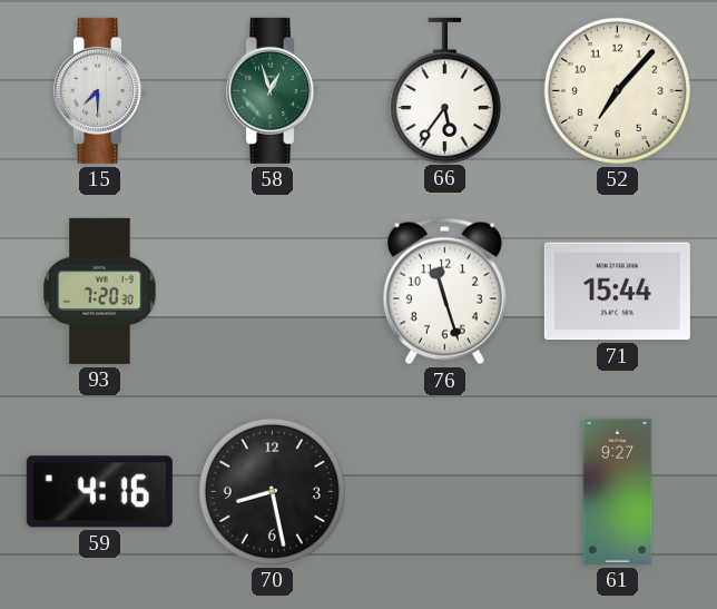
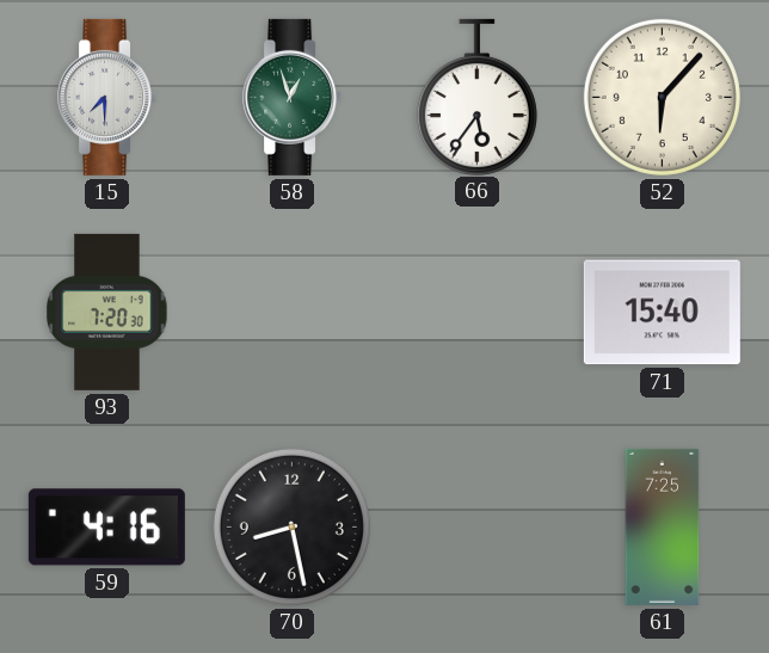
52: 7:07 -> 6:07 (662, 97)
76: 11:27 -> none (444, 292)
71: 15:44 -> 15:40 (662, 313)
61: 9:27 -> 7:25 (663, 526)
